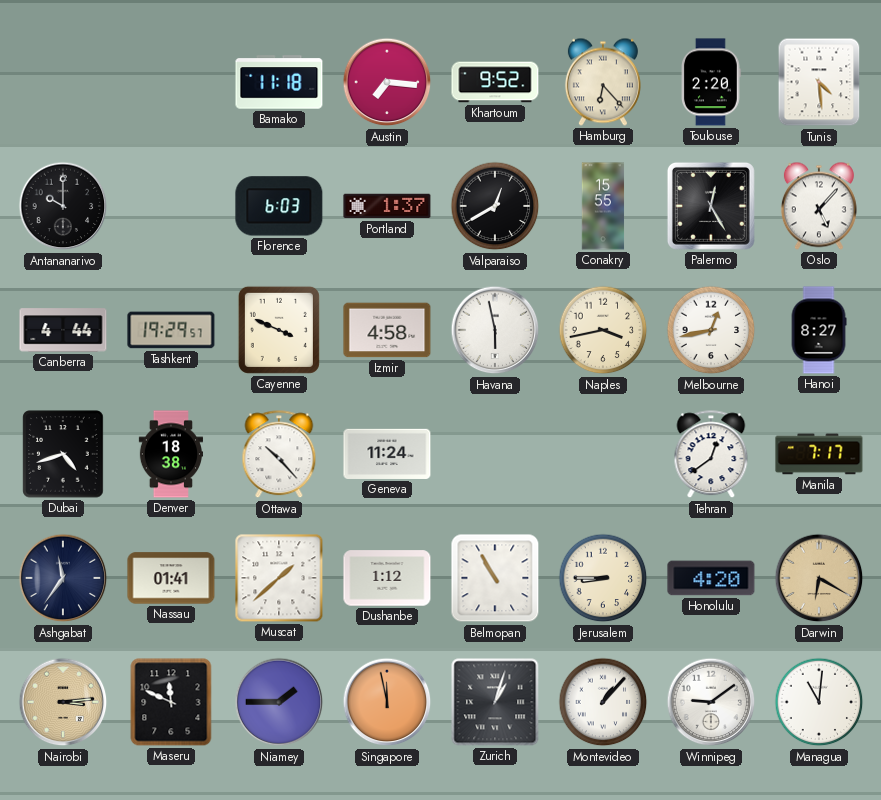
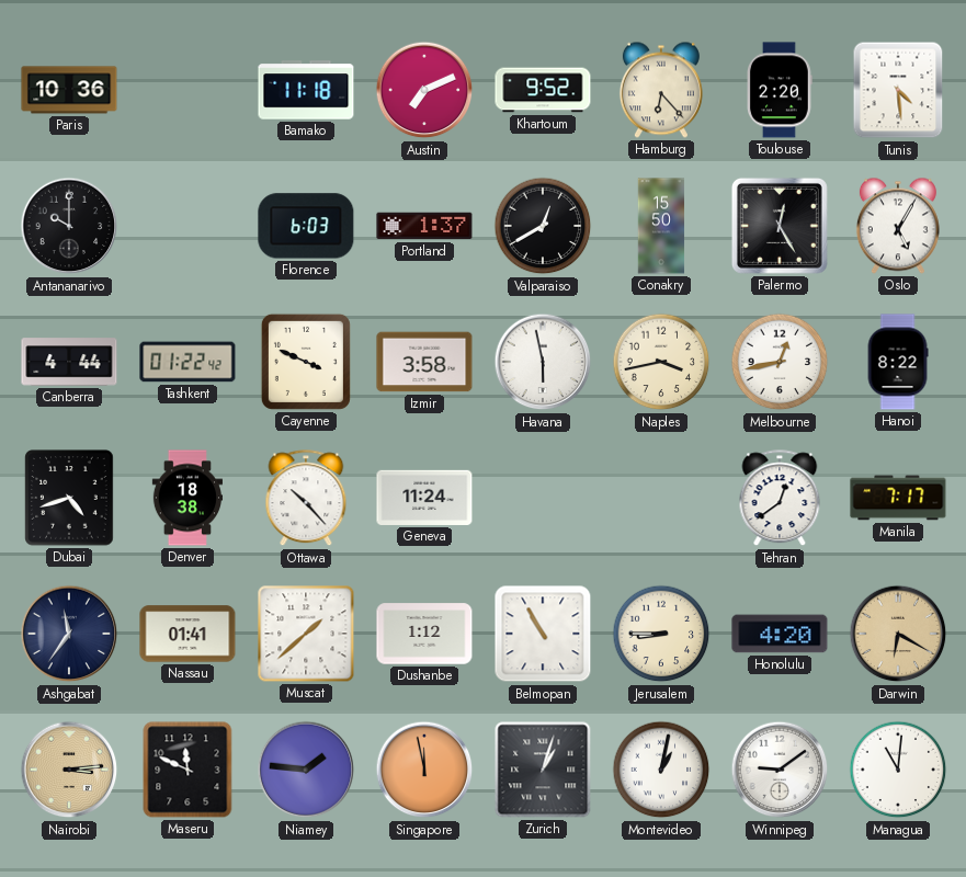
Paris: none -> 10:36 (69, 90)
Austin: 7:16 -> 7:11 (424, 90)
Conakry: 15:55 -> 15:50 (661, 226)
Oslo: 5:07 -> 5:05 (898, 226)
Tashkent: 19:29 -> 01:22 (187, 362)
Izmir: 4:58 -> 3:58 (424, 362)
Hanoi: 8:27 -> 8:22 (898, 362)
Niamey: 1:45 -> 1:46 (306, 770)
Montevideo: 1:07 -> 1:02 (661, 770)
